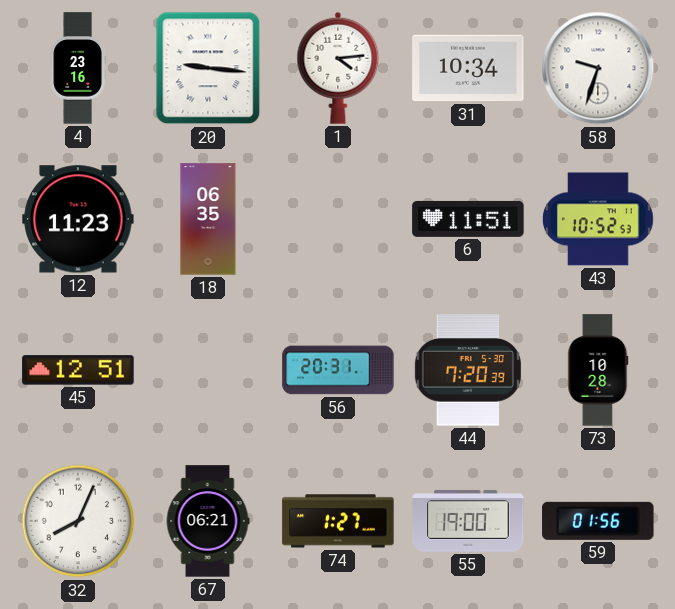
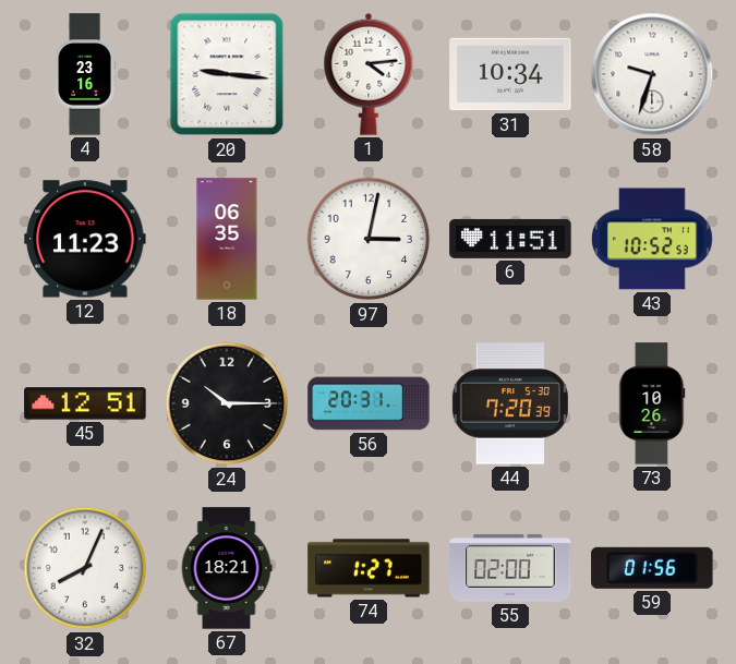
97: none -> 3:02 (369, 239)
24: none -> 10:15 (227, 403)
73: 10:28 -> 10:26 (652, 403)
67: 06:21 -> 18:21 (227, 568)
55: 19:00 -> 02:00 (510, 568)
